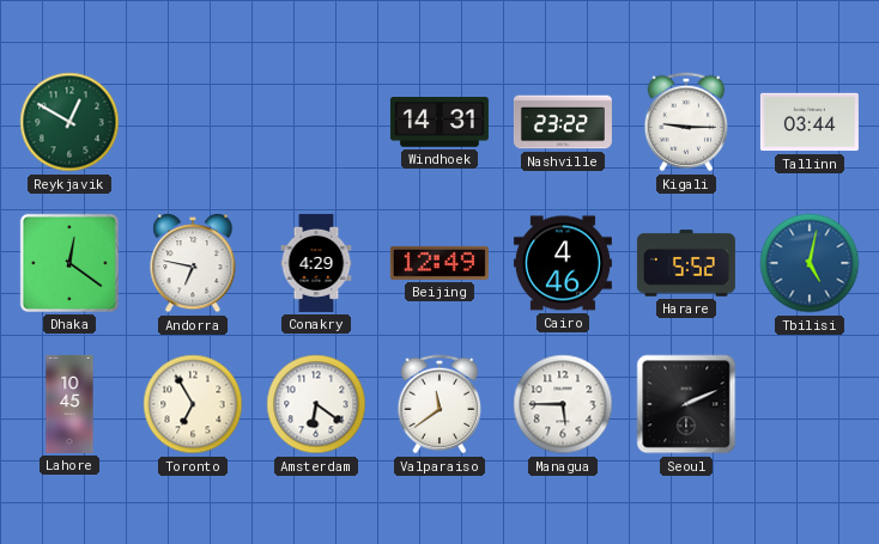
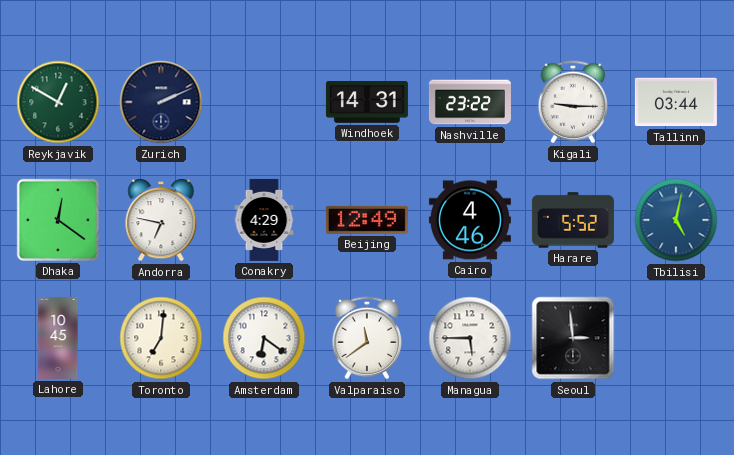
Zurich: none -> 2:11 (161, 102)
Toronto: 6:55 -> 7:01 (161, 338)
Seoul: 2:11 -> 2:59 (573, 338)
